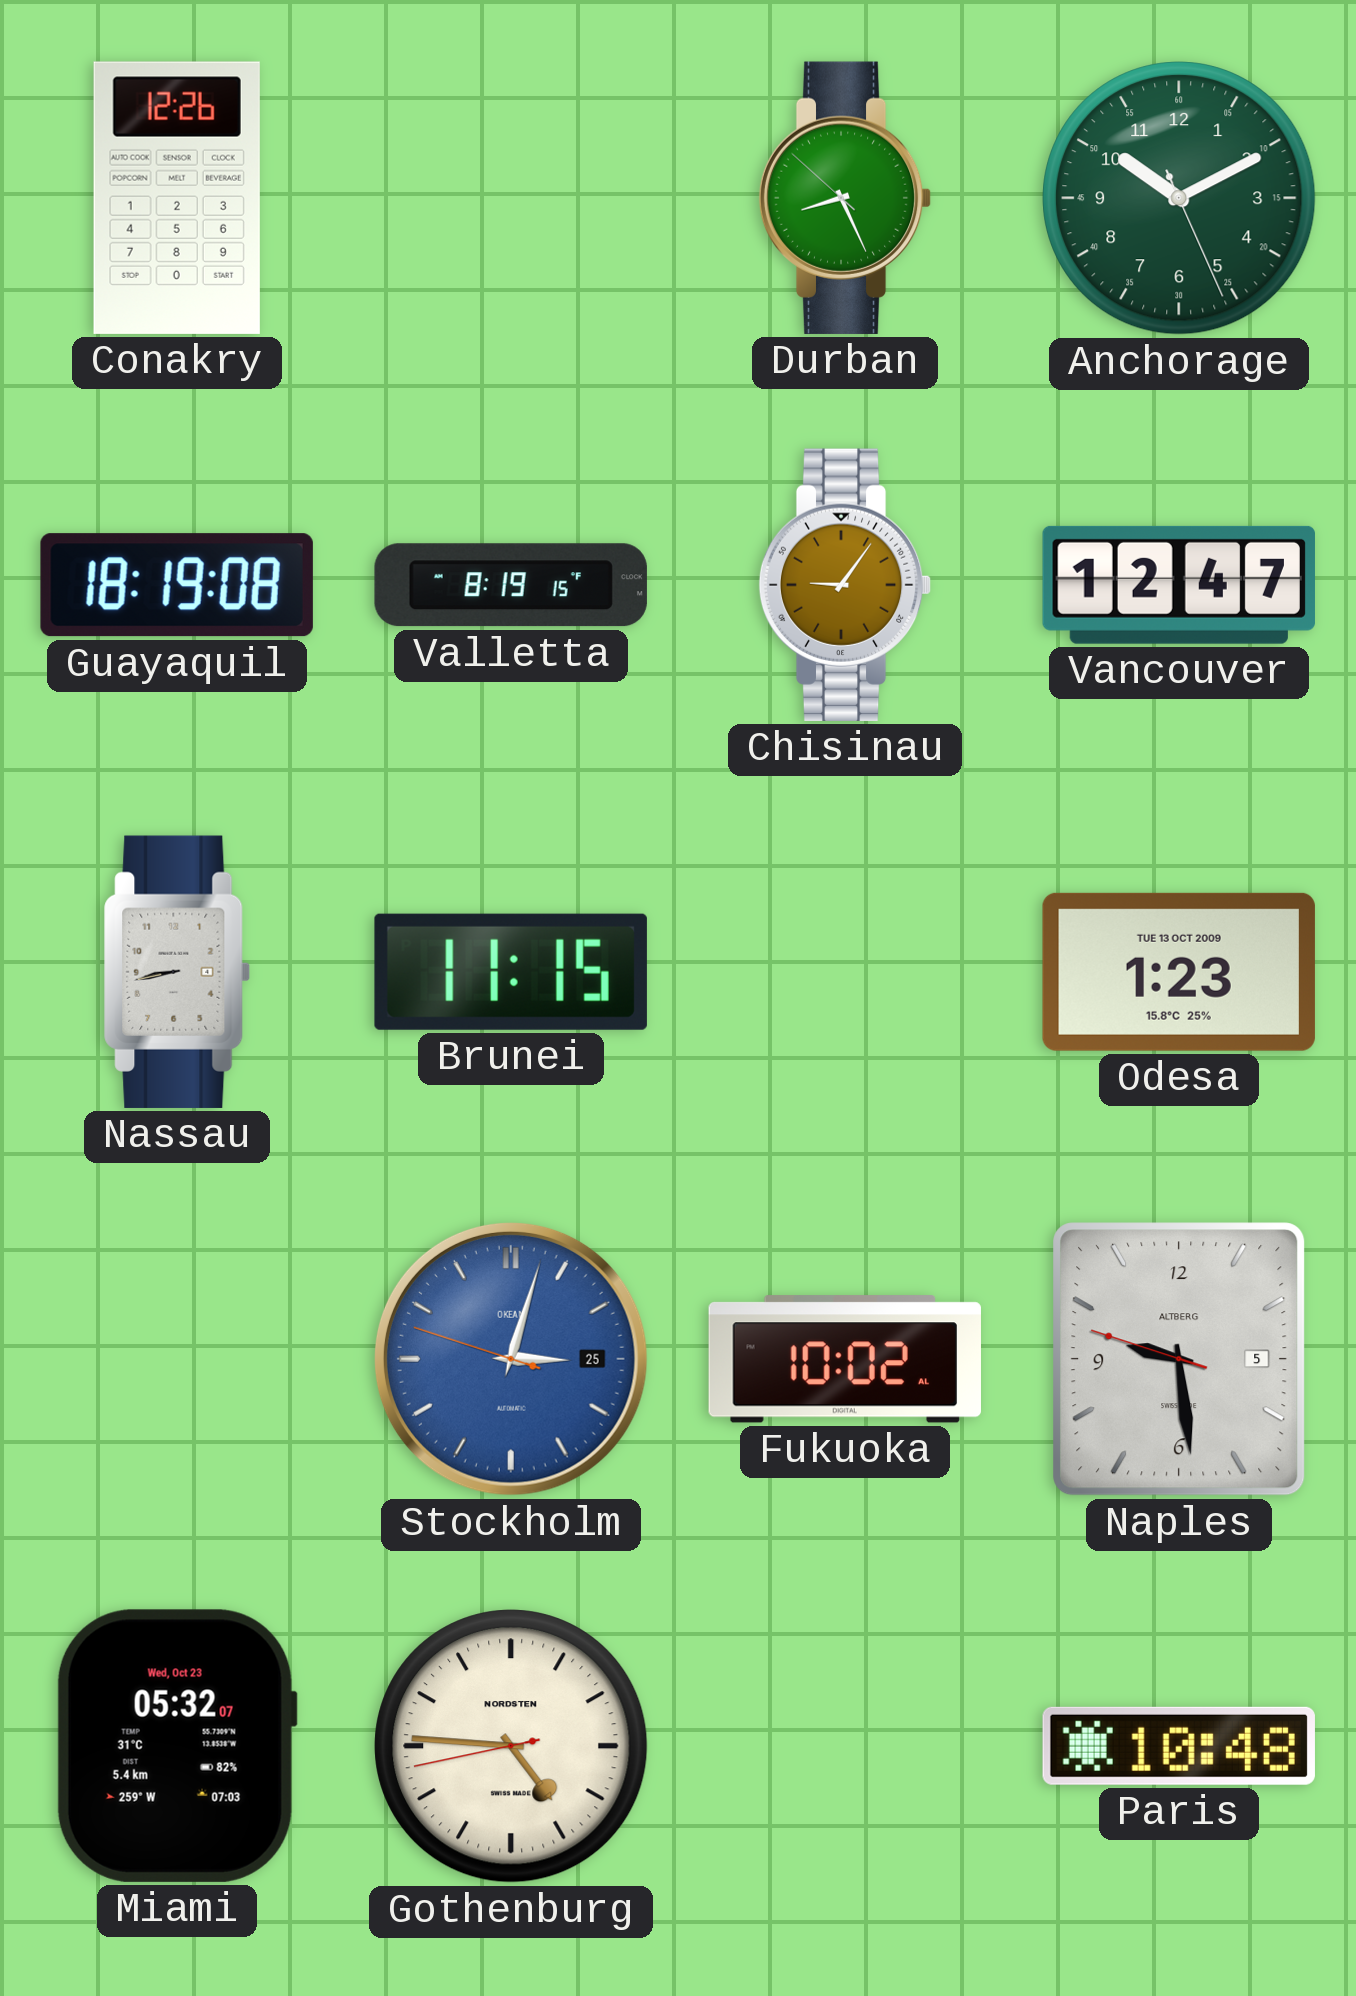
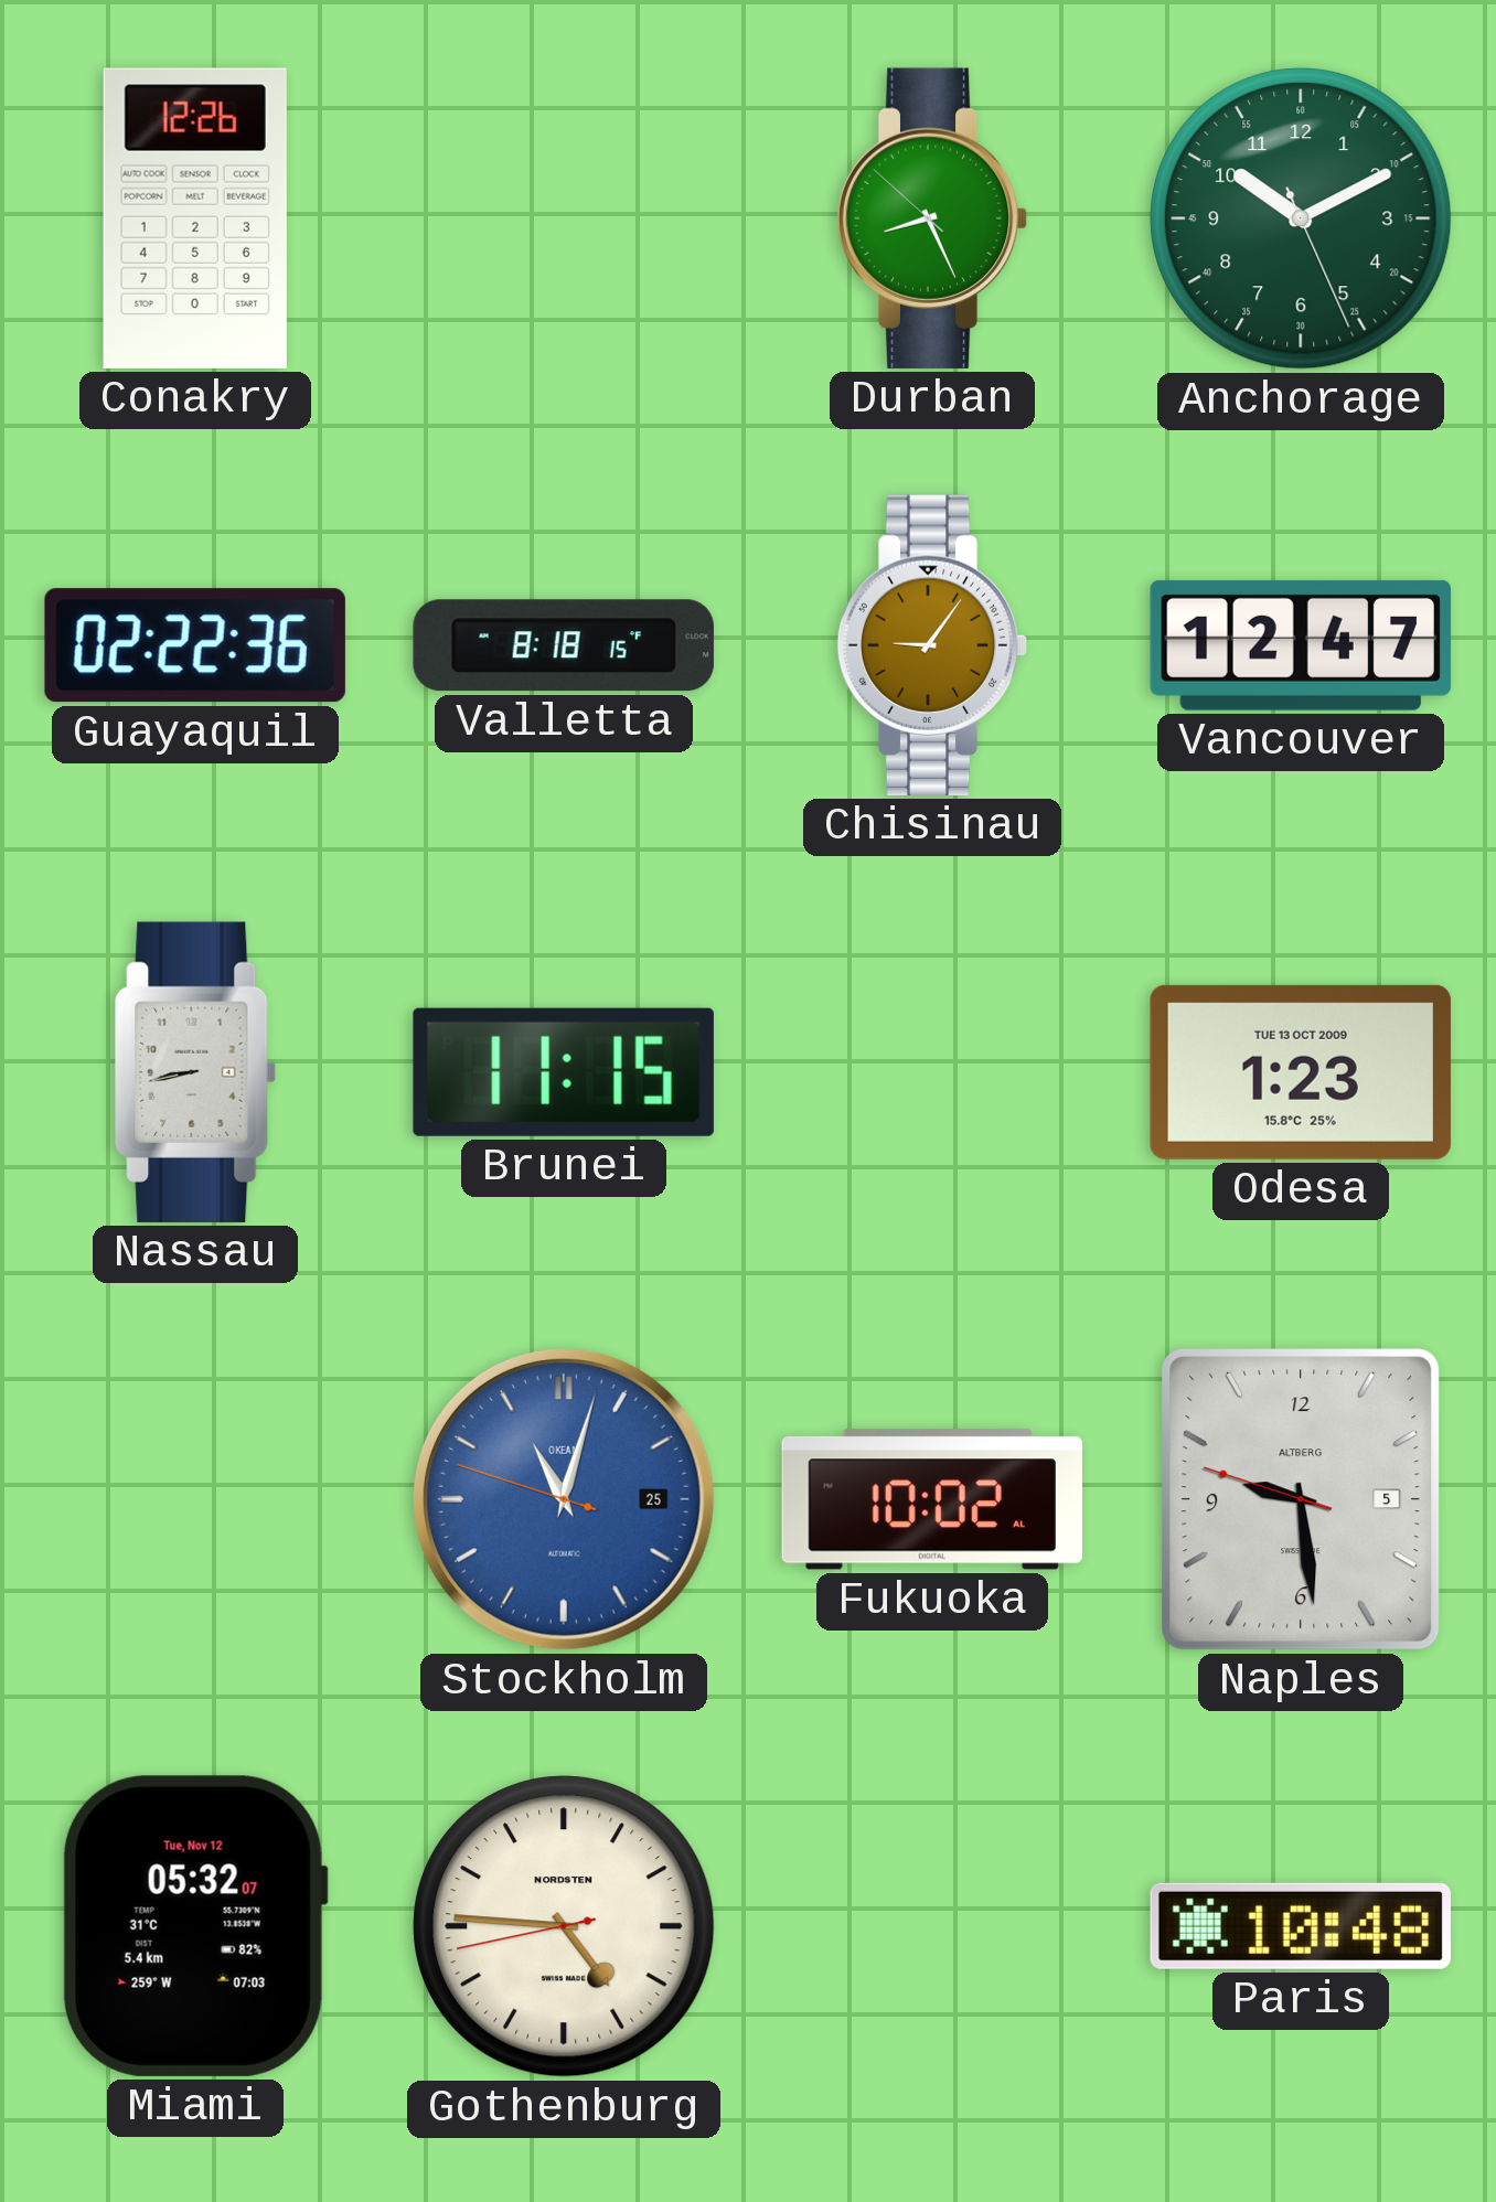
Guayaquil: 18:19 -> 02:22 (195, 645)
Valletta: 8:19 -> 8:18 (564, 645)
Stockholm: 3:02 -> 11:02 (564, 1499)
Miami date: Wed, Oct 23 -> Tue, Nov 12 (195, 1926)
